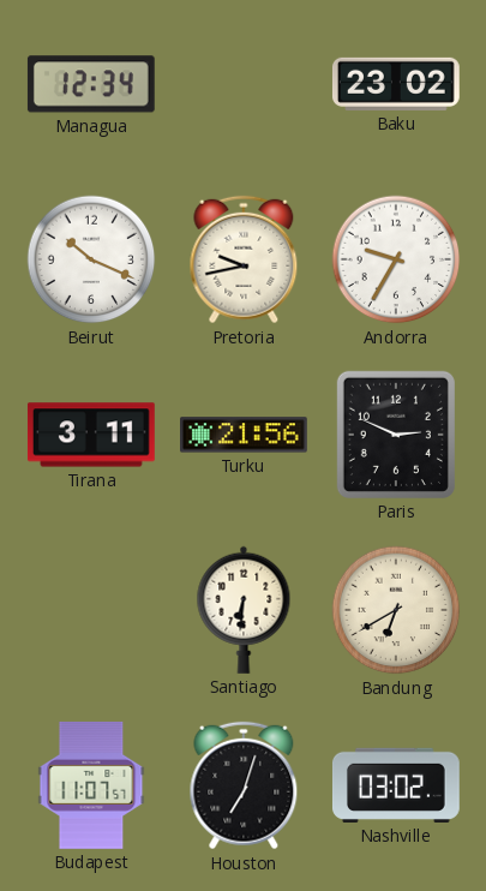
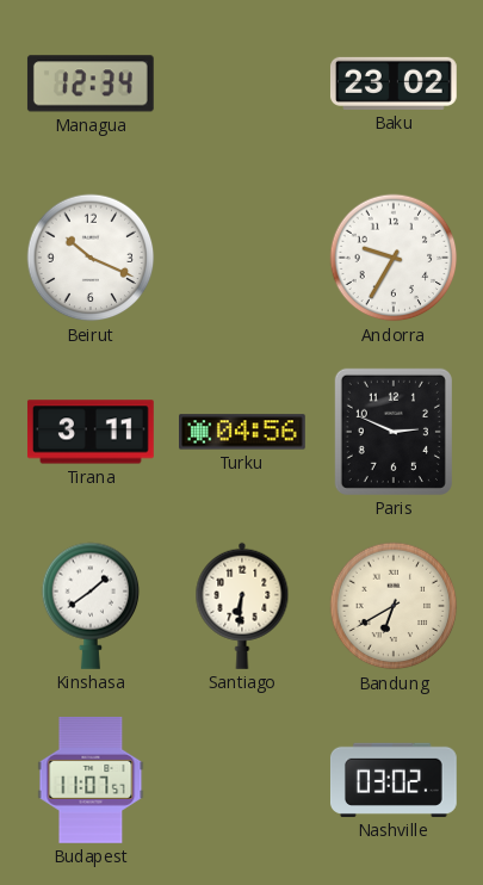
Pretoria: 9:43 -> none (244, 259)
Turku: 21:56 -> 04:56 (243, 432)
Kinshasa: none -> 1:39 (91, 606)
Houston: 7:03 -> none (244, 785)
